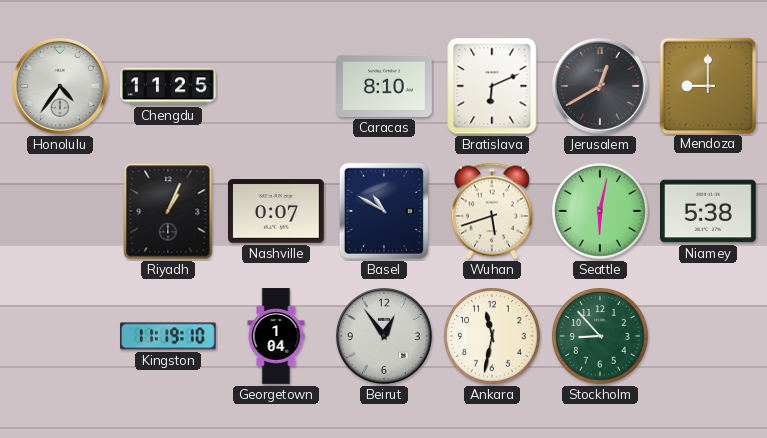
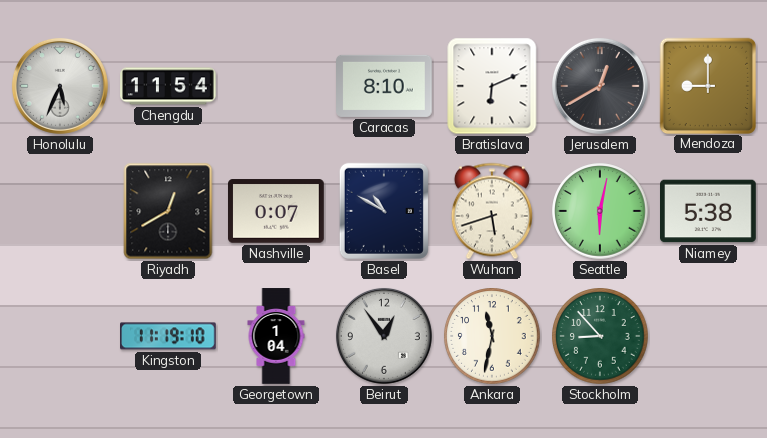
Honolulu: 4:36 -> 5:34 (60, 86)
Chengdu: 11:25 -> 11:54 (168, 86)
Riyadh: 1:04 -> 12:40 (168, 211)
